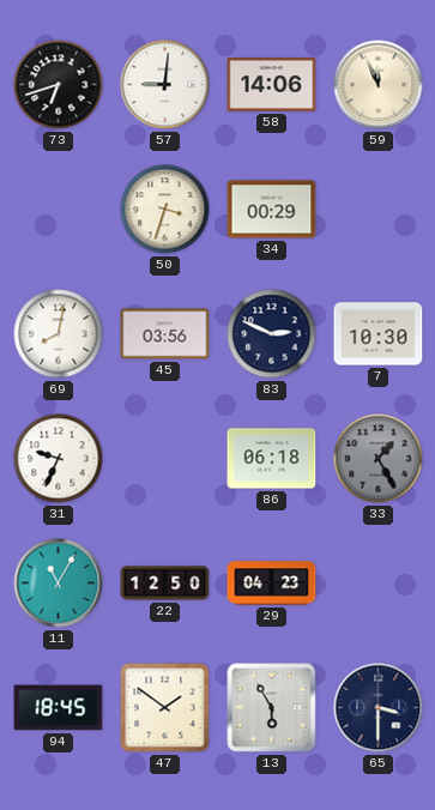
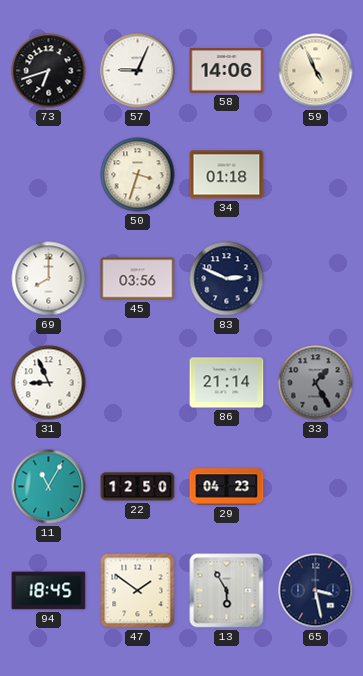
57: 9:01 -> 9:04 (138, 71)
59: 11:56 -> 4:56 (316, 71)
34: 00:29 -> 01:18 (227, 175)
69: 8:02 -> 8:00 (49, 279)
7: 10:30 -> none (379, 334)
31: 9:34 -> 8:56 (49, 383)
86: 06:18 -> 21:14 (227, 383)
65: 3:30 -> 3:28 (316, 591)
